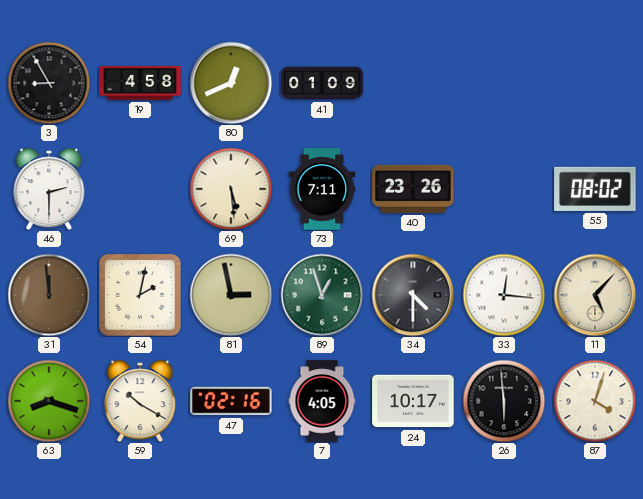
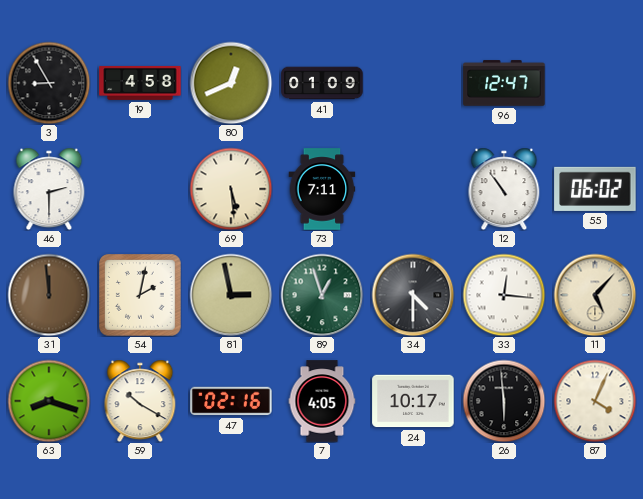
96: none -> 12:47 (504, 83)
40: 23:26 -> none (413, 189)
12: none -> 10:54 (504, 189)
55: 08:02 -> 06:02 (595, 189)
87: 4:03 -> 4:04 (595, 401)
